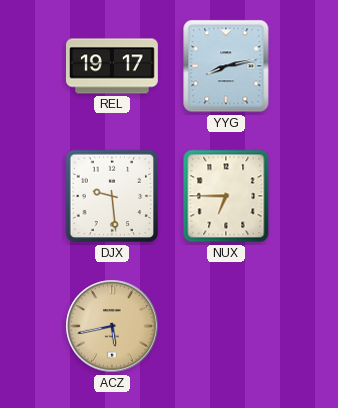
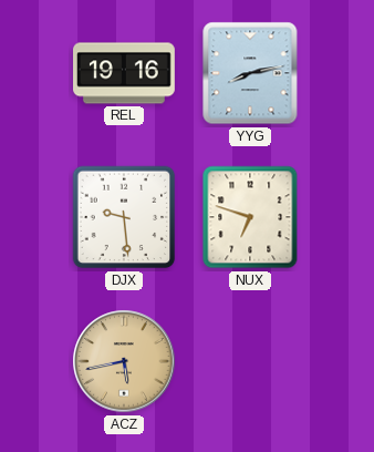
REL: 19:17 -> 19:16 (125, 73)
NUX: 6:45 -> 6:48 (250, 217)
